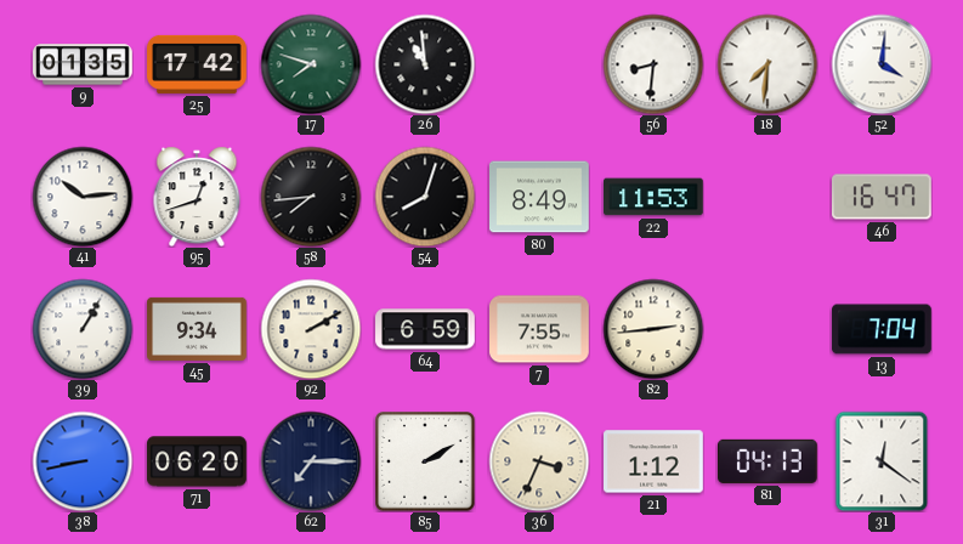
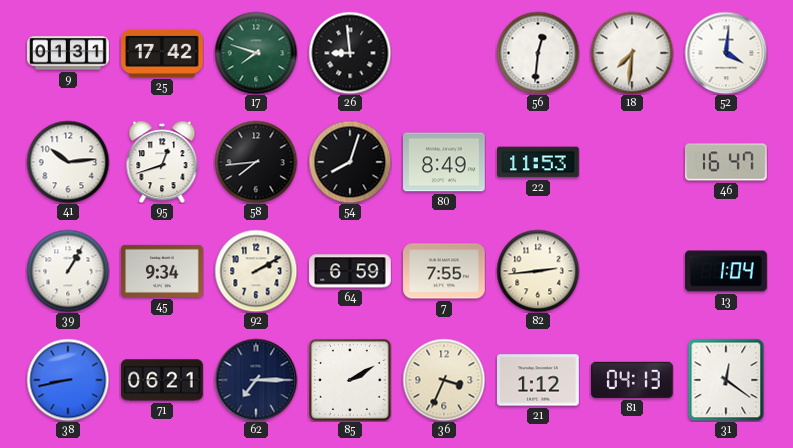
9: 01:35 -> 01:31 (68, 53)
26: 10:59 -> 8:59 (350, 53)
56: 8:31 -> 12:31 (538, 53)
13: 7:04 -> 1:04 (726, 271)
71: 06:20 -> 06:21 (162, 380)
